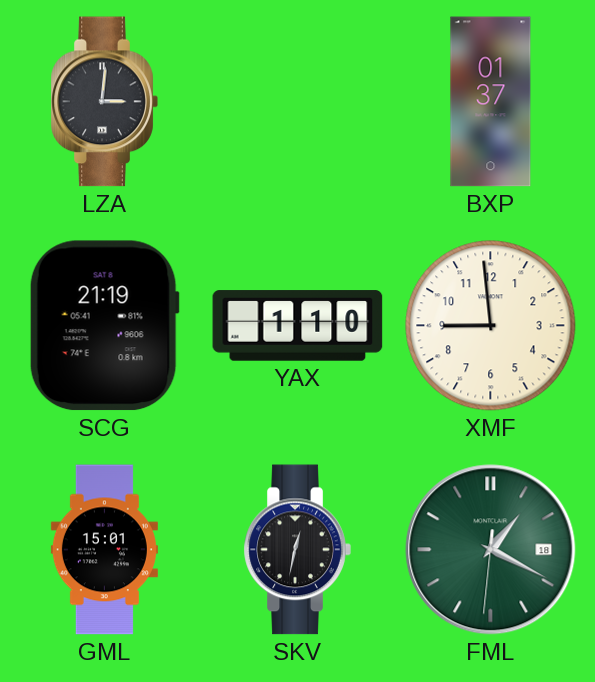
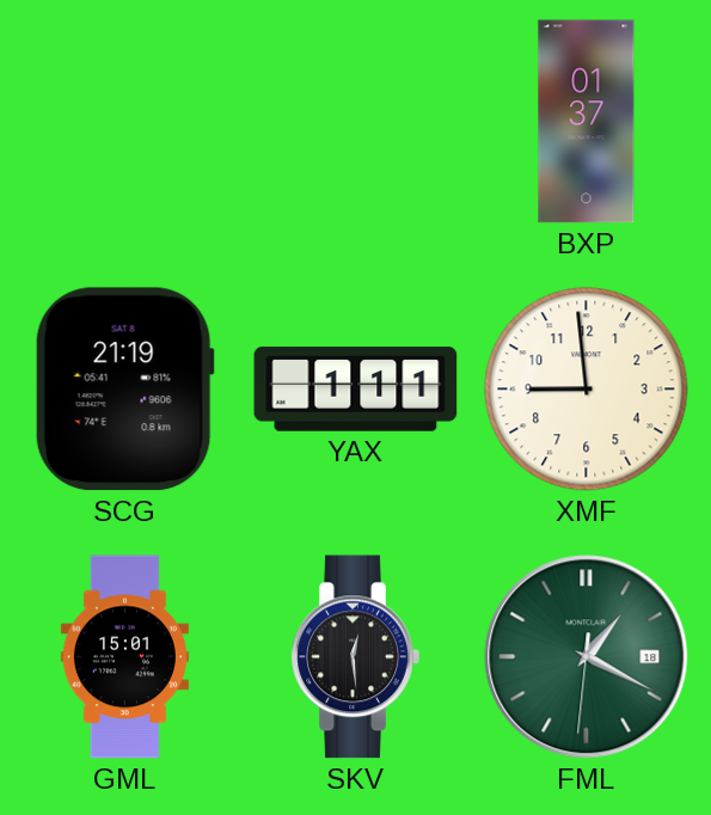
LZA: 3:01 -> none (104, 102)
YAX: 1:10 -> 1:11 (356, 390)
SKV: 12:32 -> 12:29 (355, 657)
